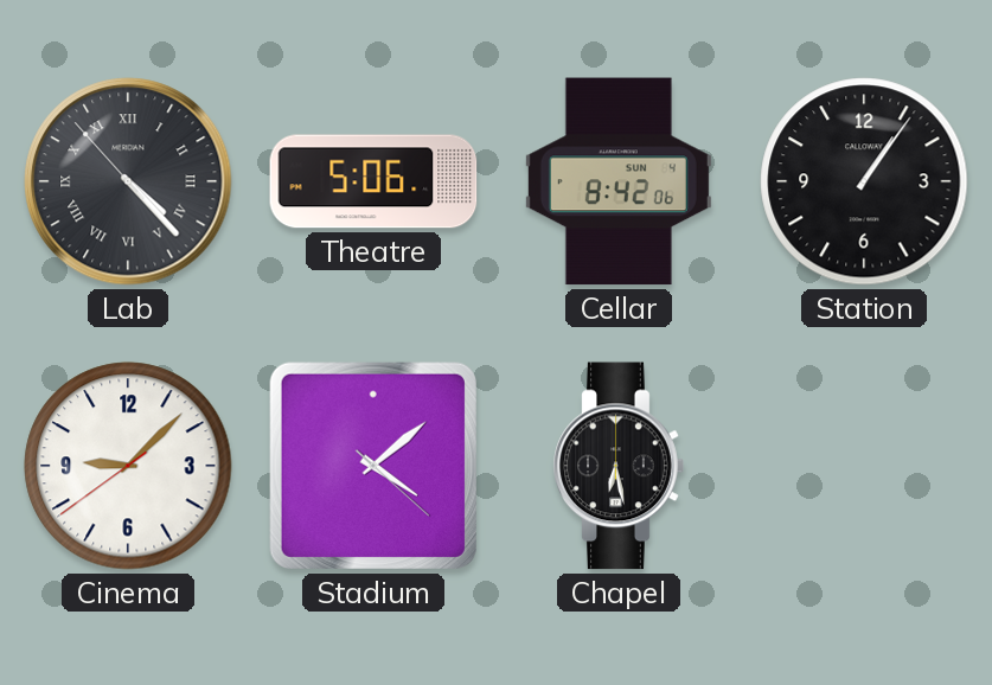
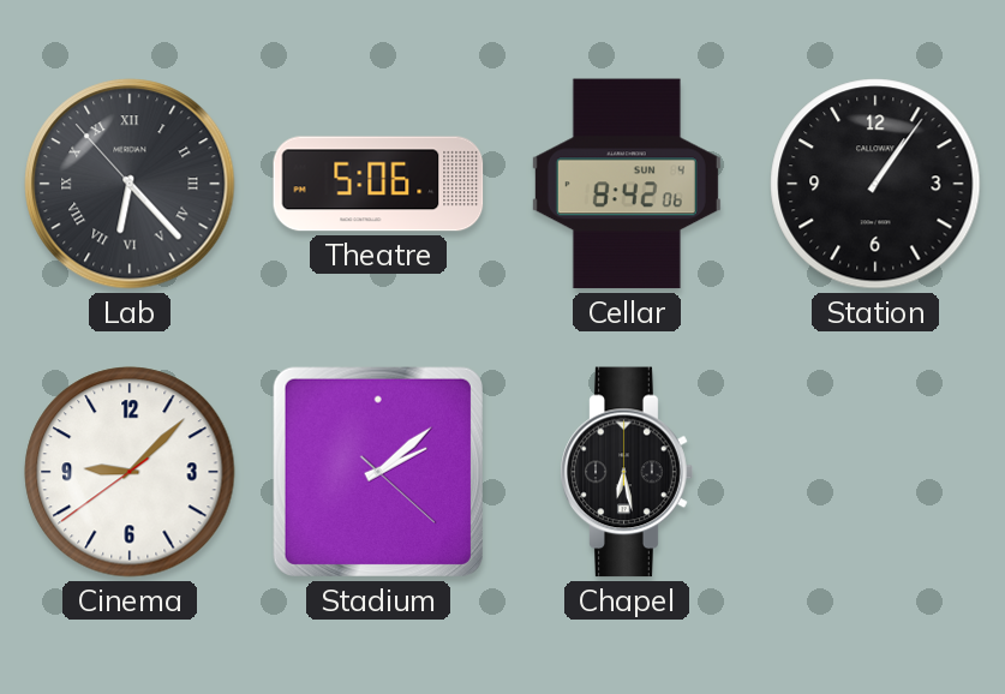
Lab: 4:22 -> 6:22 (130, 184)
Stadium: 4:08 -> 2:08 (378, 472)
